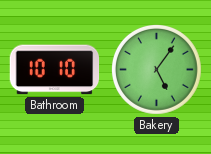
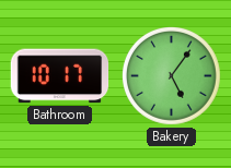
Bathroom: 10:10 -> 10:17 (60, 76)
